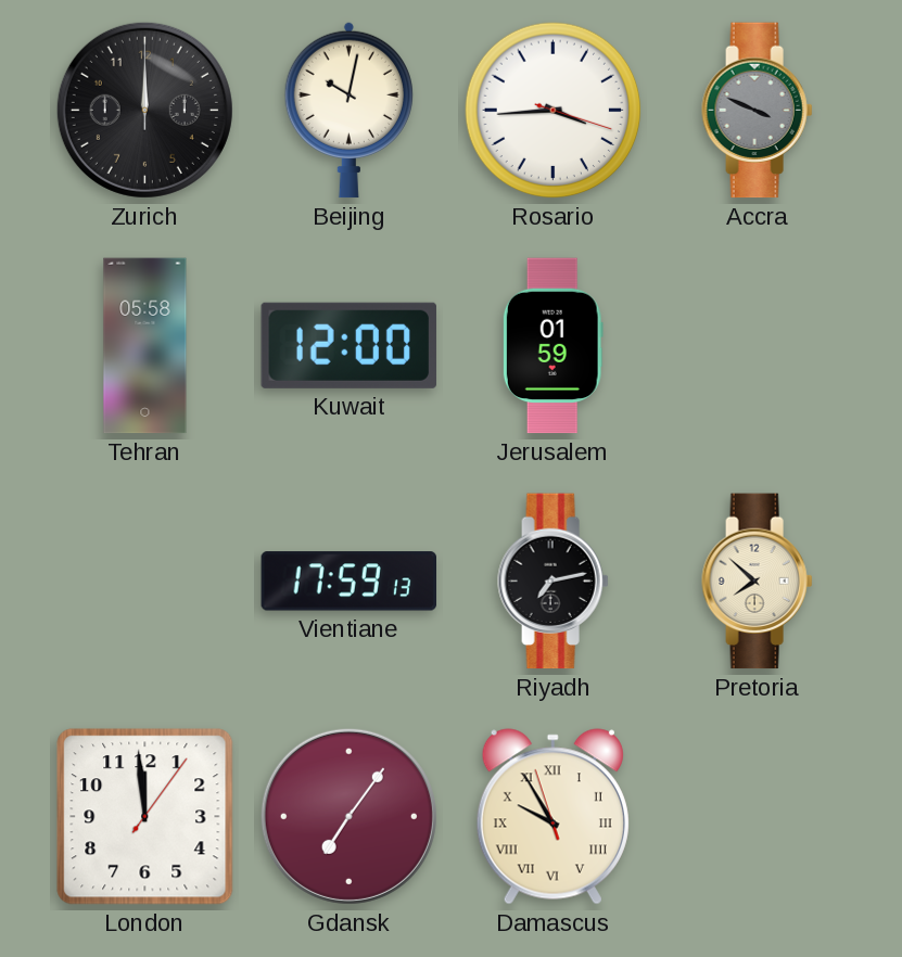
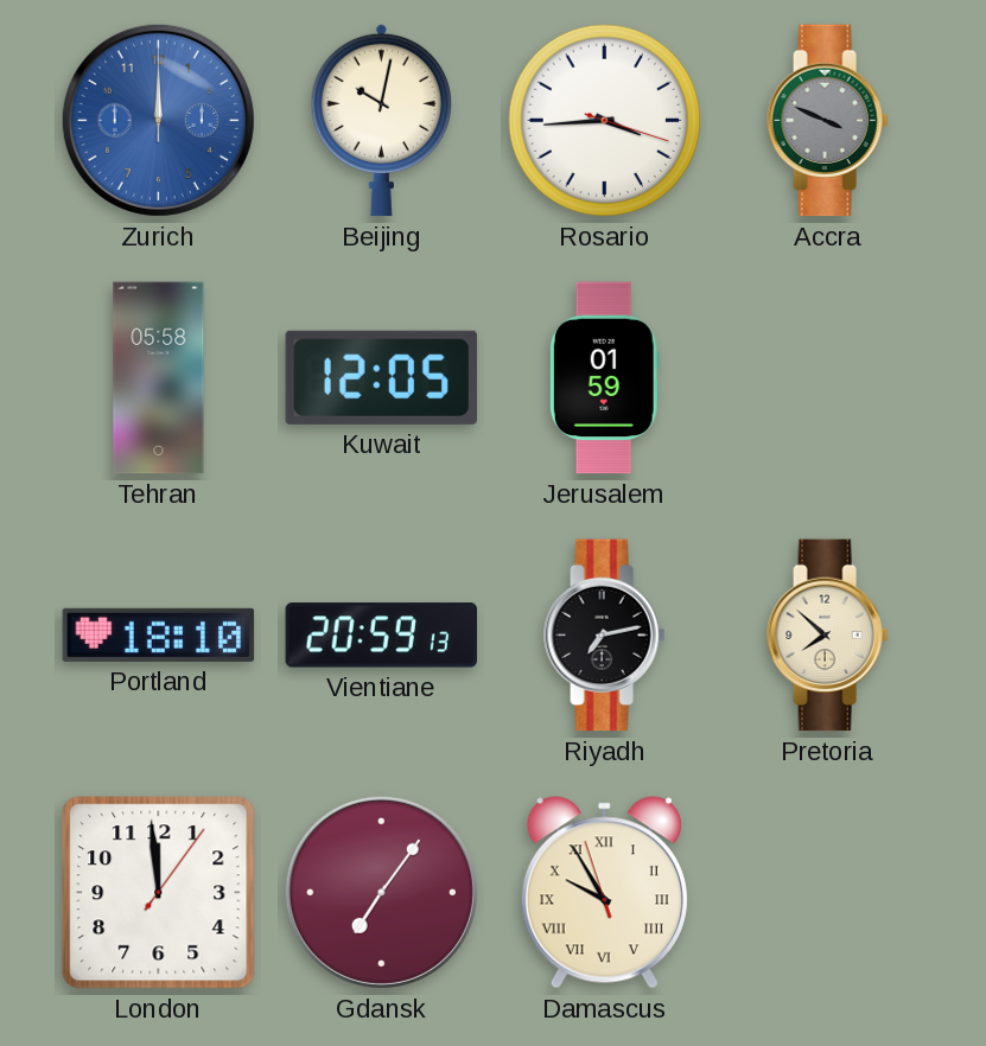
Zurich dial: black -> blue (158, 120)
Kuwait: 12:00 -> 12:05 (381, 377)
Portland: none -> 18:10 (159, 634)
Vientiane: 17:59 -> 20:59 (382, 636)
